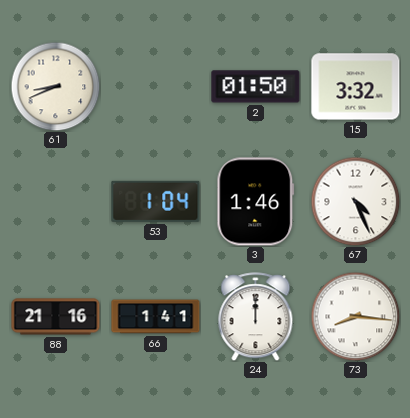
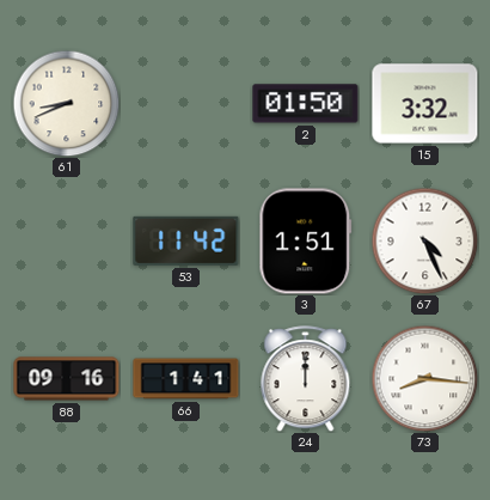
53: 1:04 -> 11:42 (186, 240)
3: 1:46 -> 1:51 (306, 242)
88: 21:16 -> 09:16 (67, 379)
